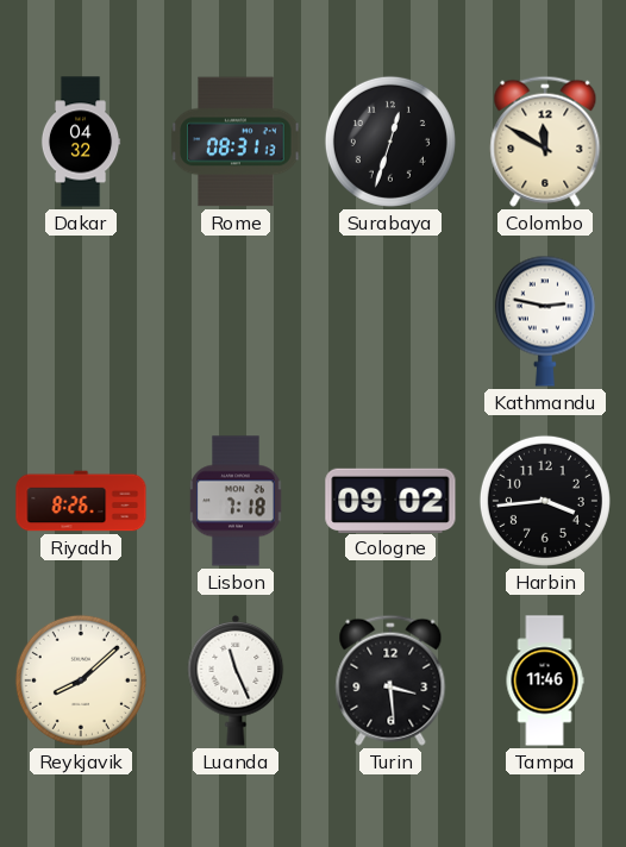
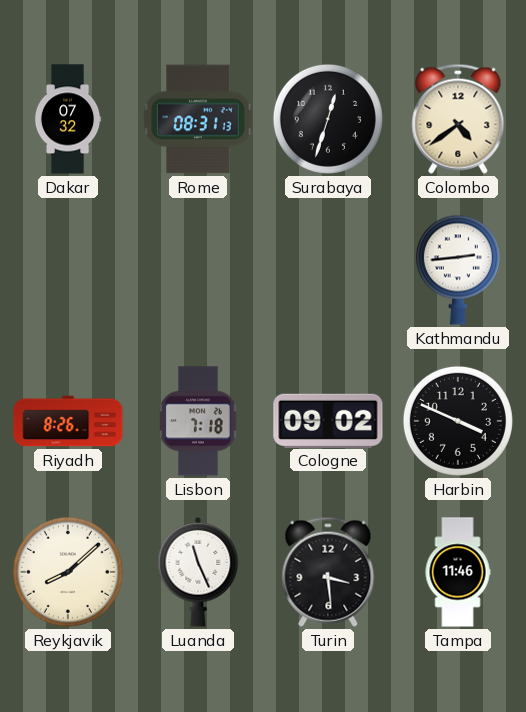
Dakar: 04:32 -> 07:32 (68, 119)
Colombo: 11:50 -> 4:39 (458, 119)
Kathmandu: 2:47 -> 2:44 (458, 270)
Harbin: 3:44 -> 3:49 (458, 421)
